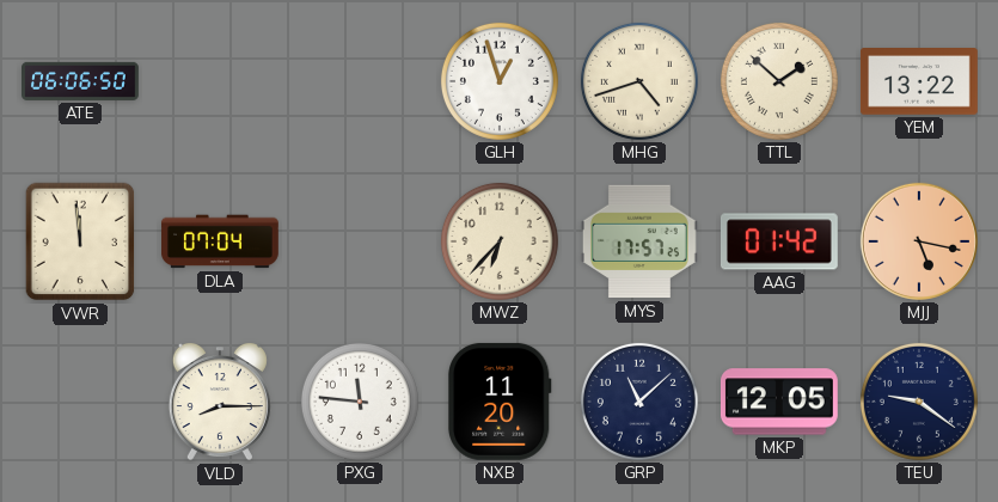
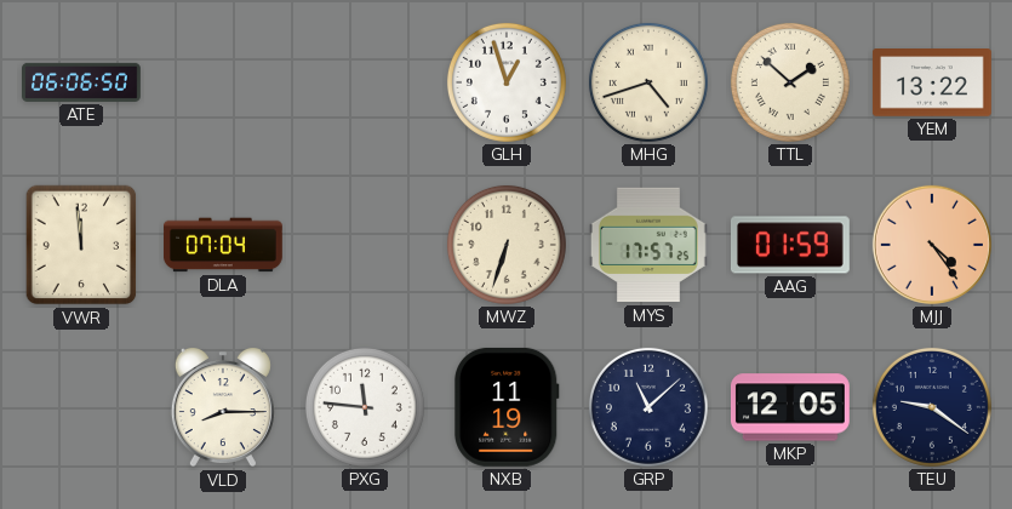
MWZ: 6:37 -> 6:33 (507, 245)
AAG: 01:42 -> 01:59 (790, 245)
MJJ: 5:17 -> 4:24 (932, 245)
NXB: 11:20 -> 11:19 (507, 407)
